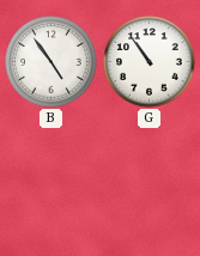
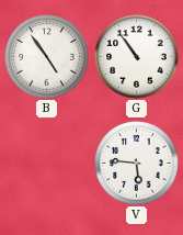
V: none -> 5:46 (137, 164)
